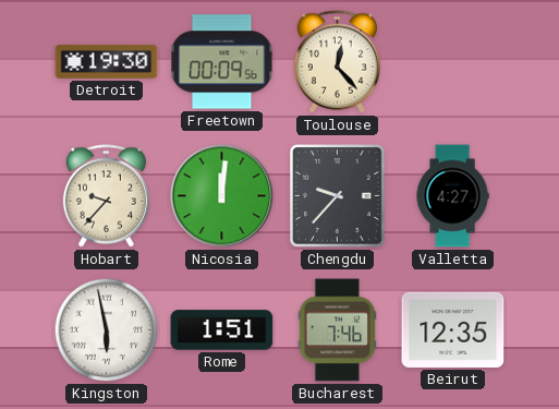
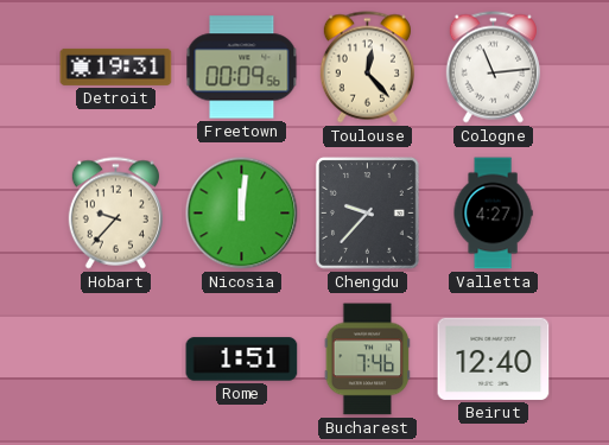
Detroit: 19:30 -> 19:31 (116, 66)
Cologne: none -> 11:14 (493, 68)
Kingston: 5:58 -> none (107, 330)
Beirut: 12:35 -> 12:40 (494, 358)
